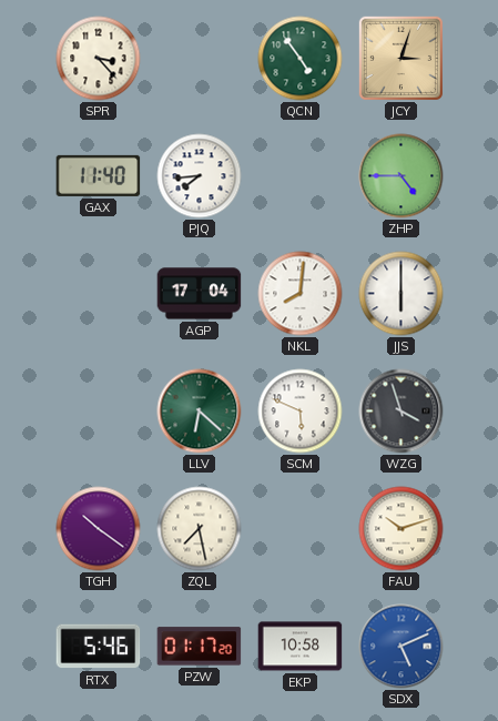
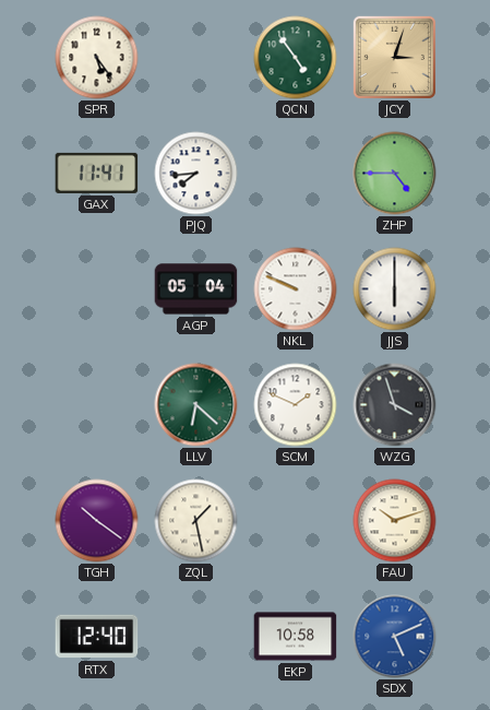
SPR: 3:23 -> 5:24 (97, 58)
GAX: 11:40 -> 11:41 (97, 173)
AGP: 17:04 -> 05:04 (196, 289)
NKL: 8:01 -> 9:49 (296, 289)
SCM: 5:49 -> 1:49 (296, 405)
ZQL: 7:28 -> 1:28 (196, 521)
RTX: 5:46 -> 12:40 (97, 637)
PZW: 01:17 -> none (200, 647)
